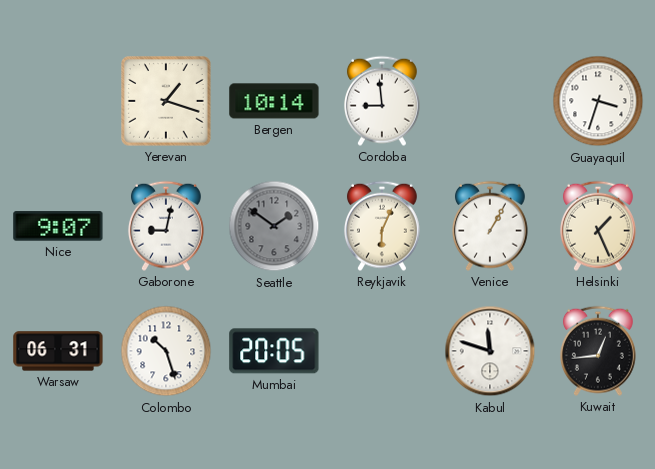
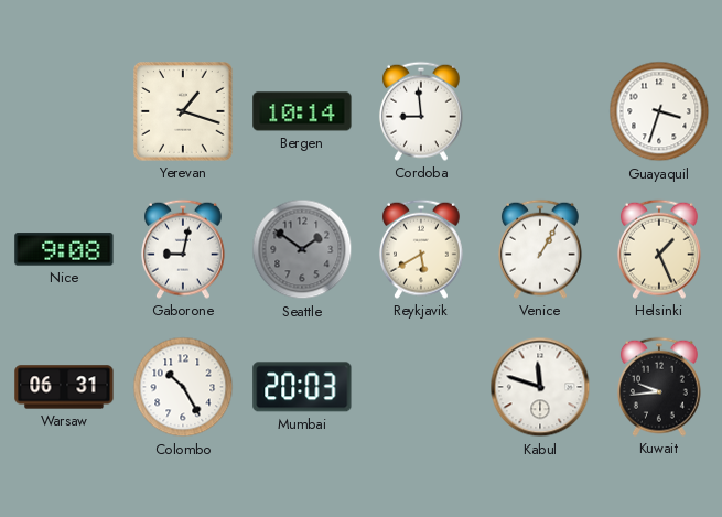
Nice: 9:07 -> 9:08 (64, 249)
Reykjavik: 6:04 -> 5:40 (421, 249)
Colombo: 10:27 -> 10:25 (183, 387)
Mumbai: 20:05 -> 20:03 (302, 387)
Kuwait: 12:44 -> 9:44 (659, 387)
